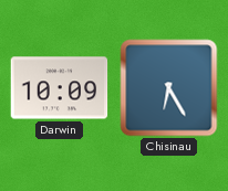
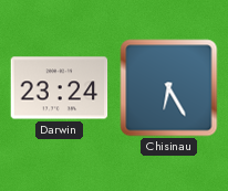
Darwin: 10:09 -> 23:24 (60, 88)
